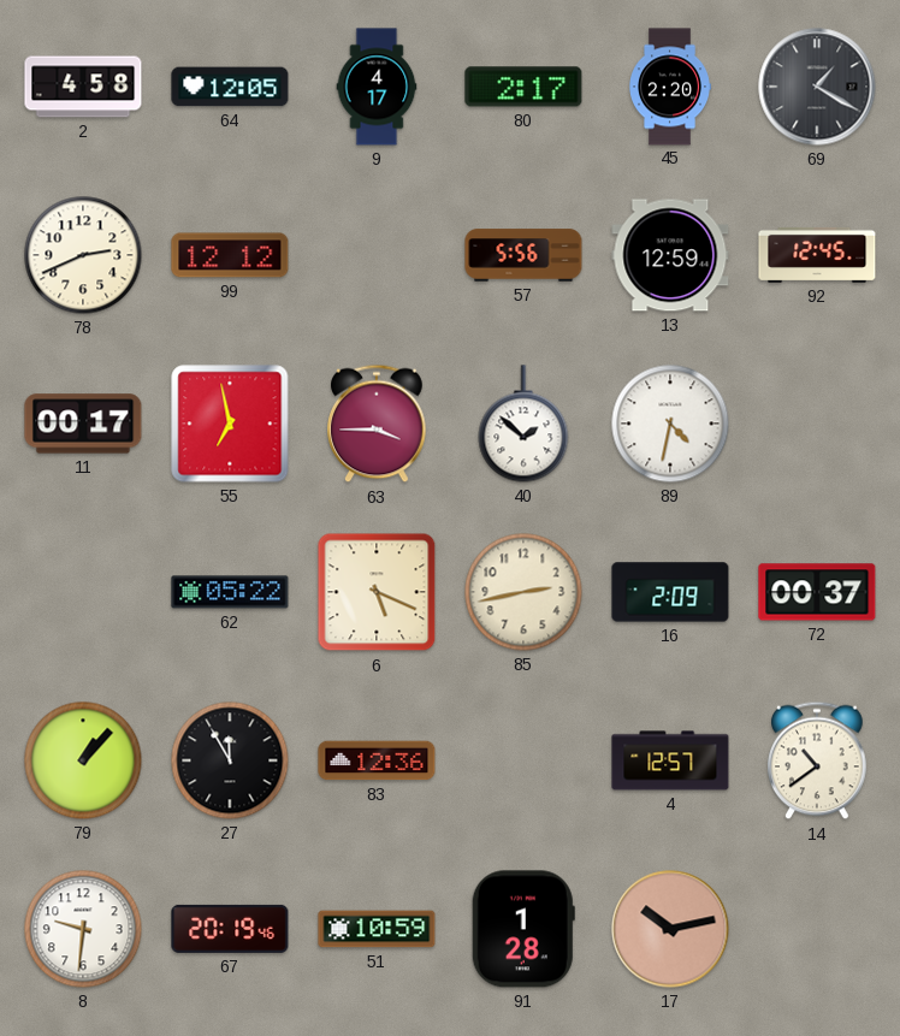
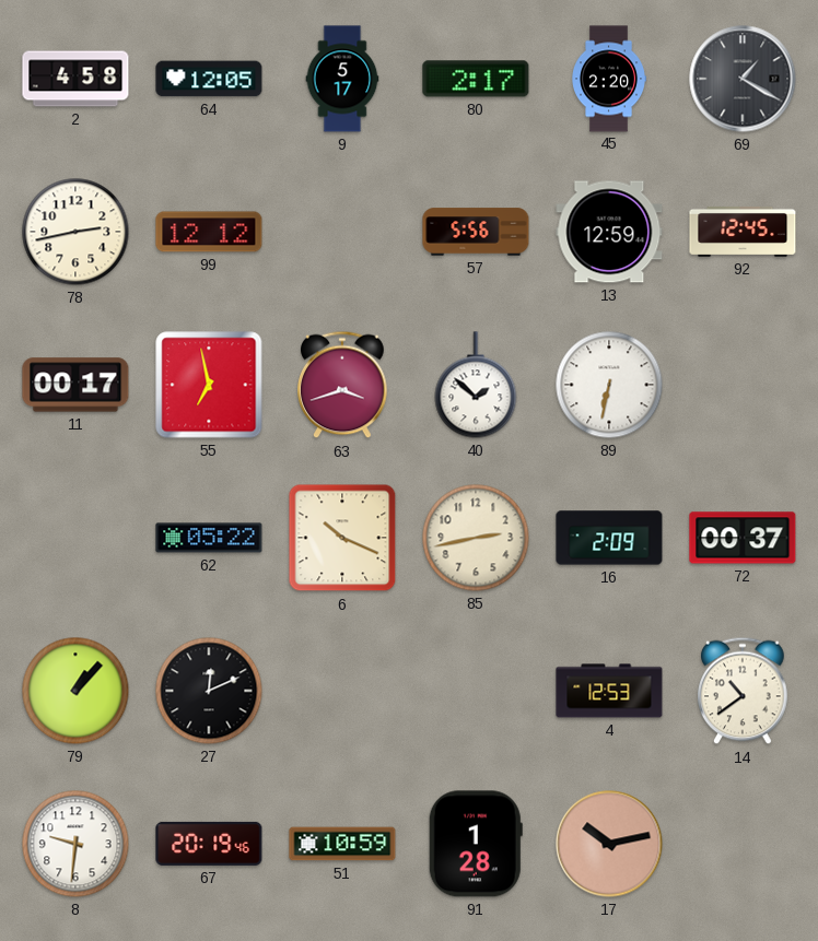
9: 4:17 -> 5:17 (342, 79)
78: 2:41 -> 2:43 (75, 232)
63: 3:45 -> 3:42 (342, 385)
89: 4:32 -> 6:32 (609, 385)
6: 5:19 -> 10:19 (342, 538)
27: 11:55 -> 12:11 (209, 691)
83: 12:36 -> none (377, 760)
4: 12:57 -> 12:53 (609, 691)
